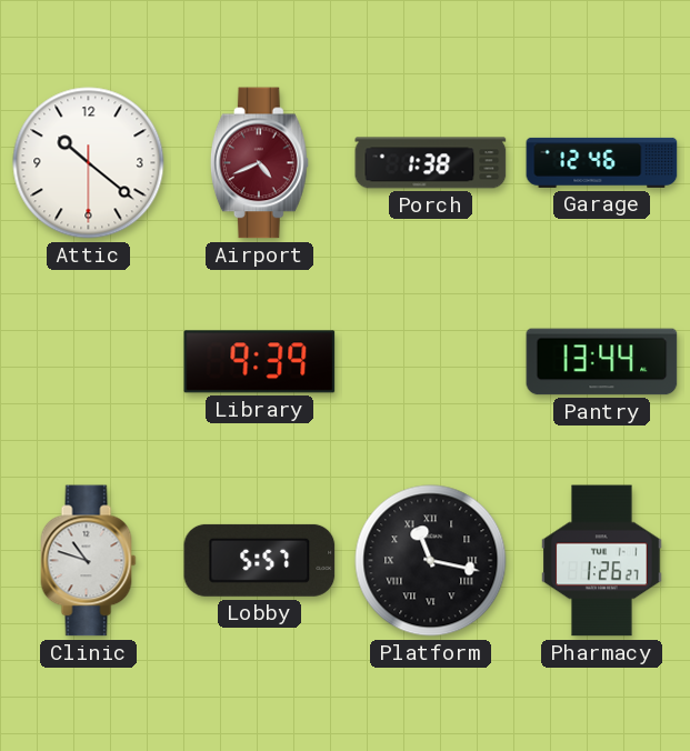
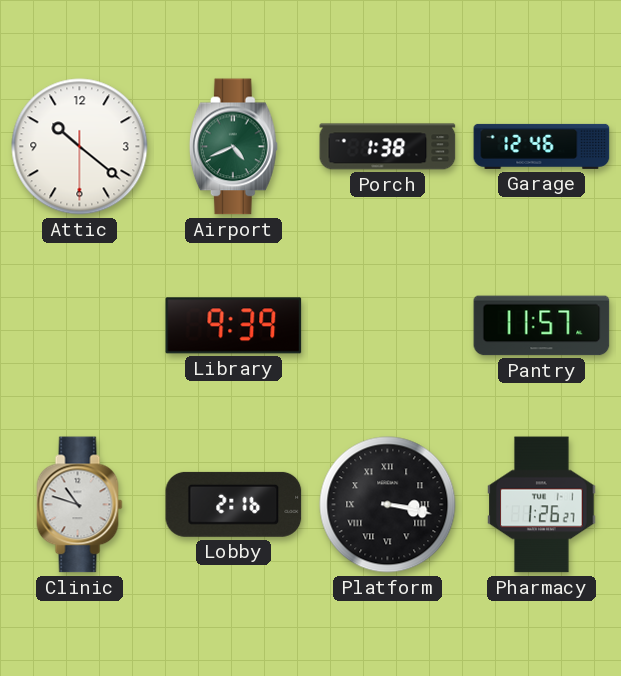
Airport dial: burgundy -> green (233, 147)
Pantry: 13:44 -> 11:57 (542, 326)
Lobby: 5:57 -> 2:16 (234, 504)
Platform: 11:17 -> 3:17 (388, 505)
